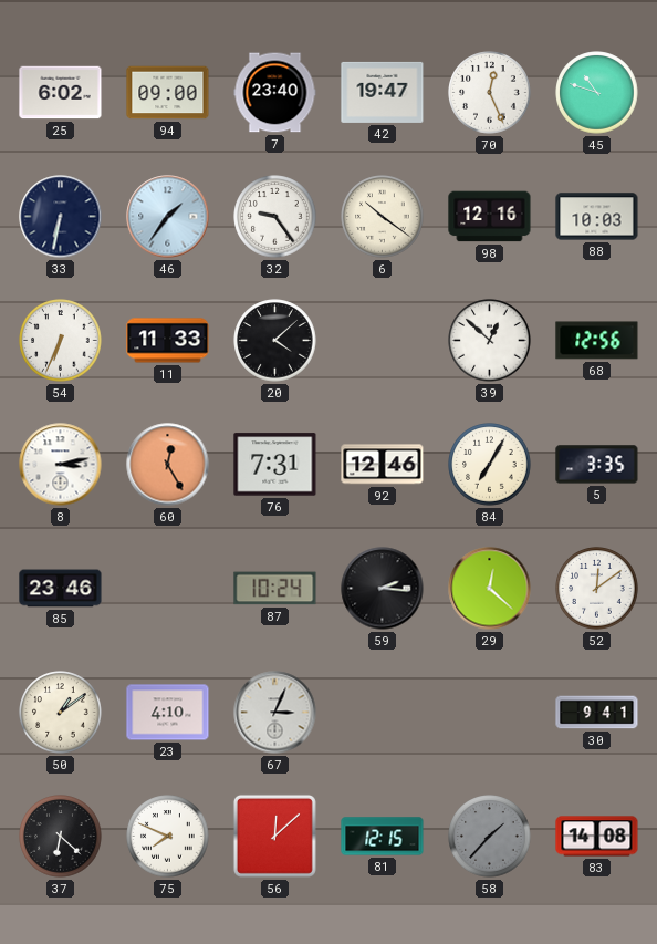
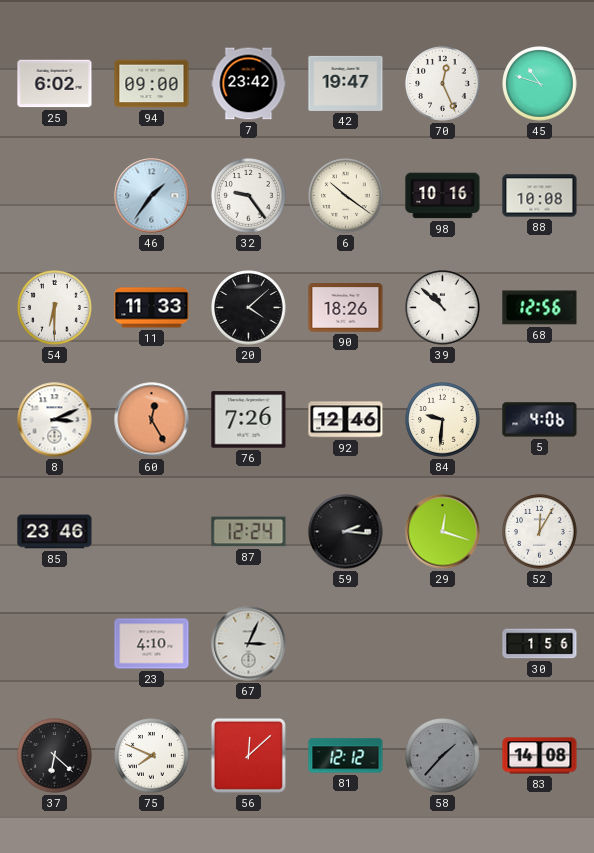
7: 23:40 -> 23:42 (249, 84)
33: 6:32 -> none (61, 217)
98: 12:16 -> 10:16 (443, 196)
88: 10:03 -> 10:08 (540, 196)
54: 6:34 -> 6:30 (55, 308)
90: none -> 18:26 (346, 308)
39: 12:52 -> 10:52 (443, 308)
8: 3:13 -> 3:11 (55, 420)
76: 7:31 -> 7:26 (249, 420)
84: 7:05 -> 9:31 (443, 420)
5: 3:35 -> 4:06 (540, 420)
87: 10:24 -> 12:24 (249, 532)
29: 12:22 -> 12:18 (443, 532)
52: 12:09 -> 12:05 (540, 532)
50: 1:09 -> none (61, 713)
30: 9:41 -> 1:56 (540, 644)
81: 12:15 -> 12:12 (346, 756)
